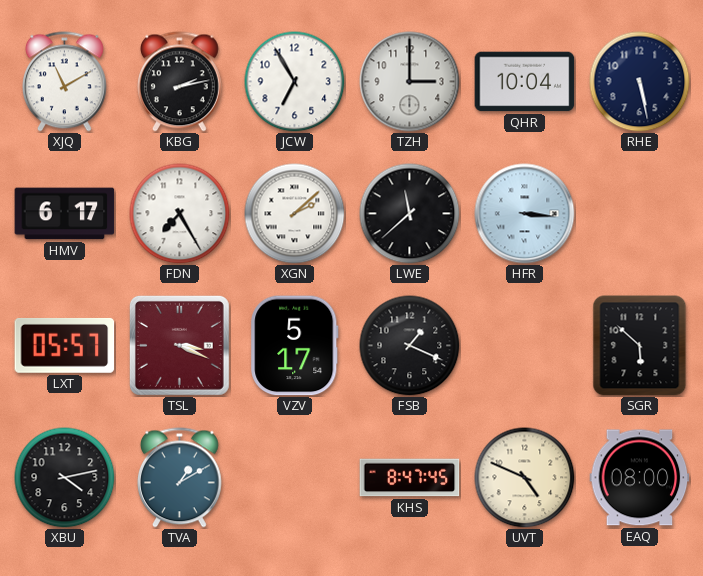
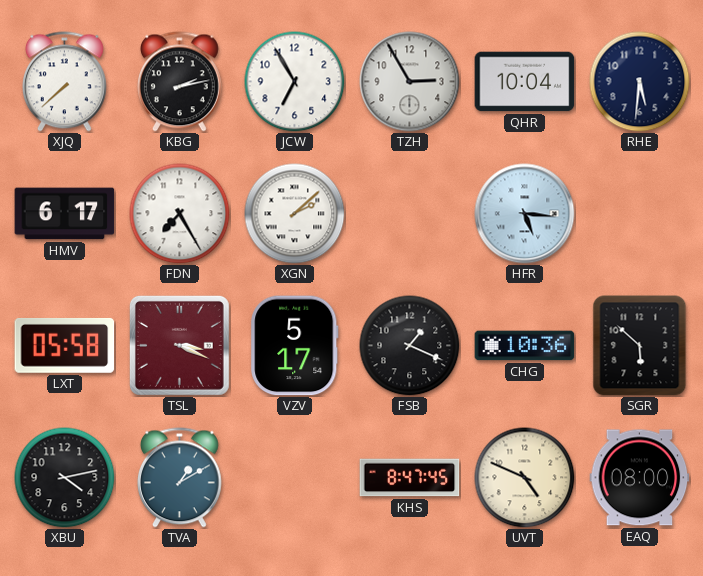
XJQ: 11:10 -> 7:38 (64, 82)
TZH: 3:00 -> 2:55 (410, 82)
RHE: 5:28 -> 5:31 (640, 82)
LWE: 11:38 -> none (410, 214)
HFR: 3:16 -> 5:16 (525, 214)
LXT: 05:57 -> 05:58 (65, 345)
CHG: none -> 10:36 (525, 346)
